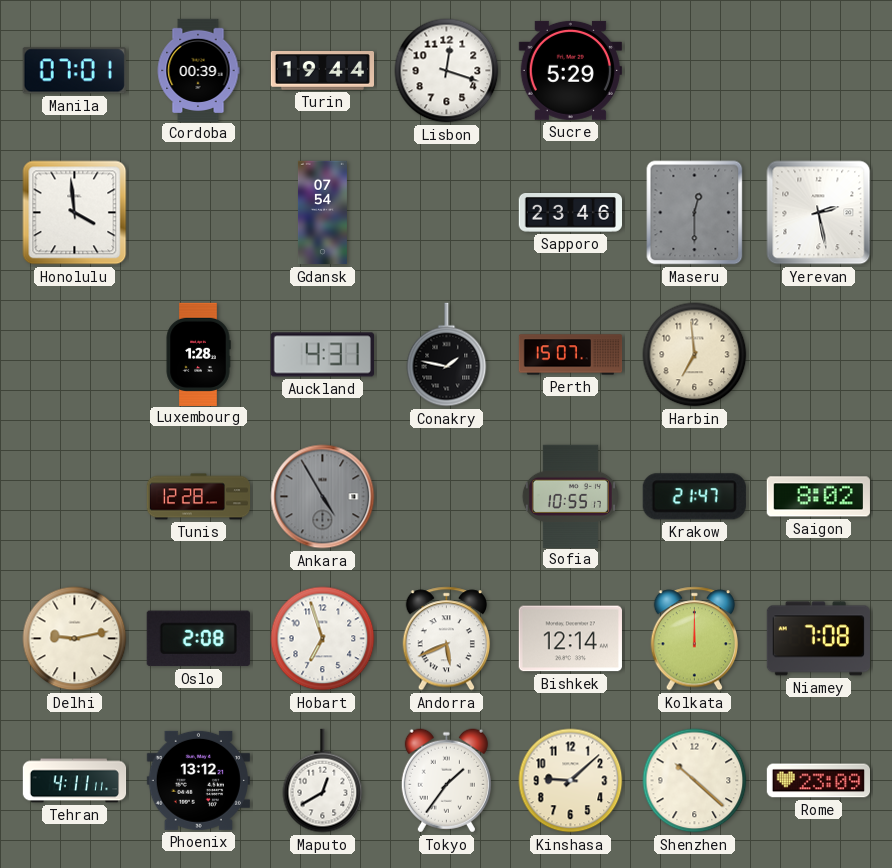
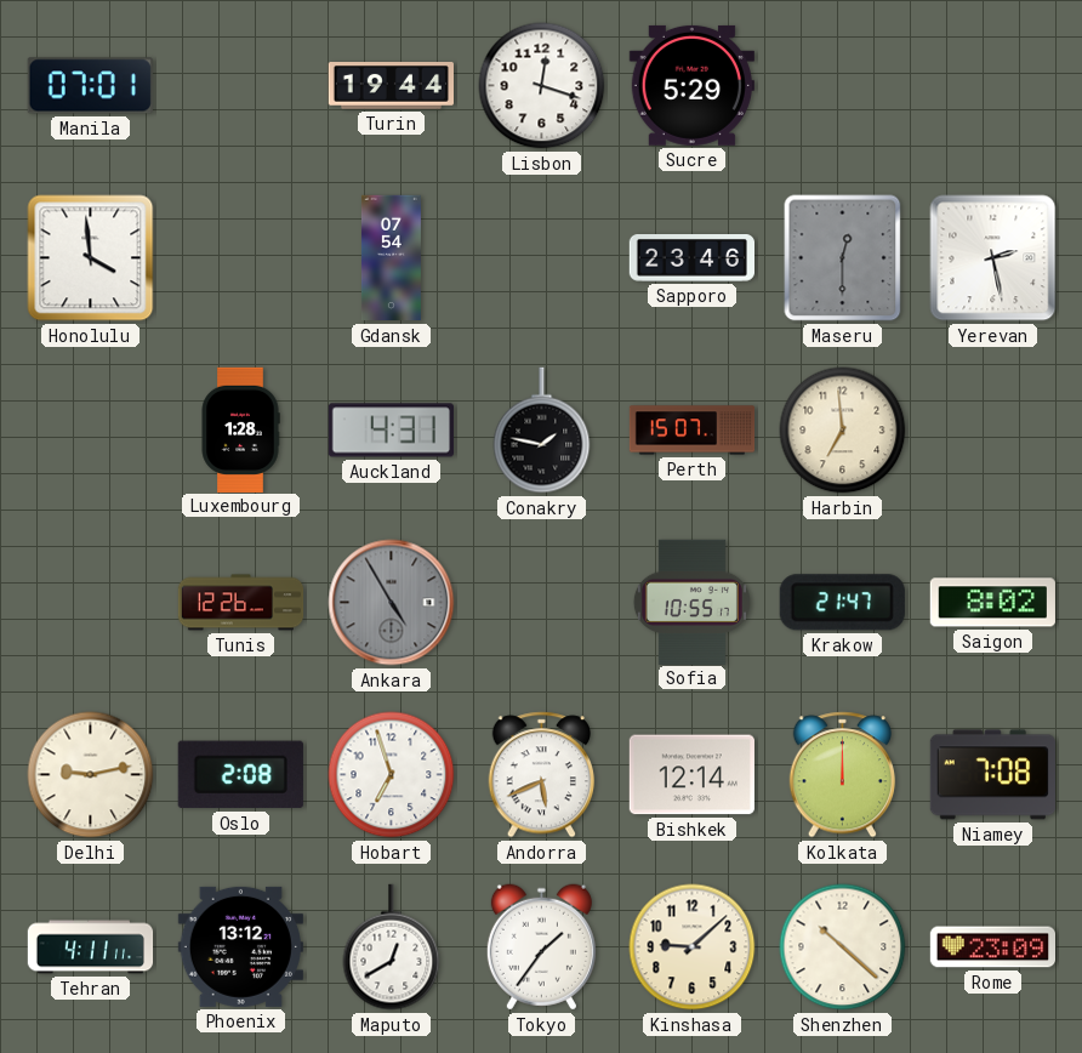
Cordoba: 00:39 -> none (198, 70)
Tunis: 12:28 -> 12:26 (241, 603)
